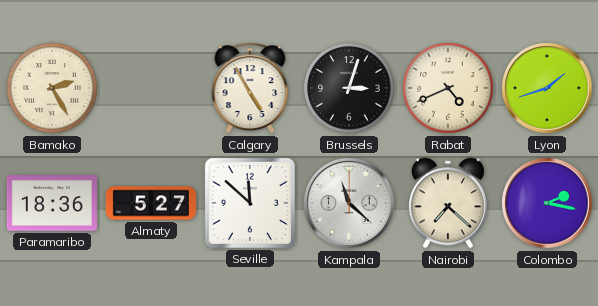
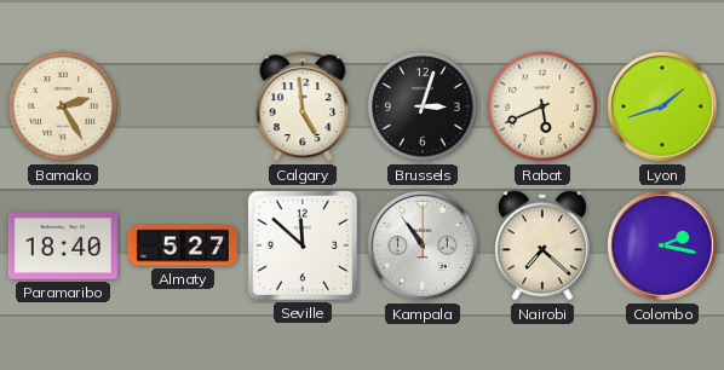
Calgary: 4:55 -> 4:59 (303, 106)
Rabat: 4:41 -> 5:41 (542, 106)
Paramaribo: 18:36 -> 18:40 (63, 245)
Kampala: 11:22 -> 10:54 (423, 245)
